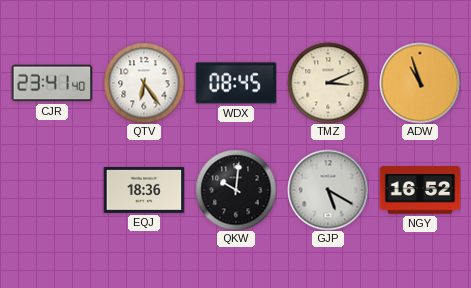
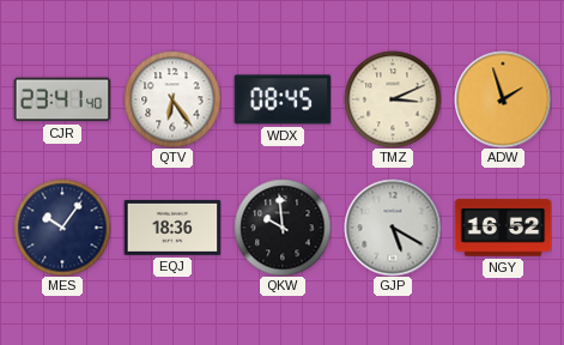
ADW: 10:57 -> 1:57 (503, 99)
MES: none -> 10:06 (62, 228)
QKW: 10:01 -> 9:59 (283, 228)
